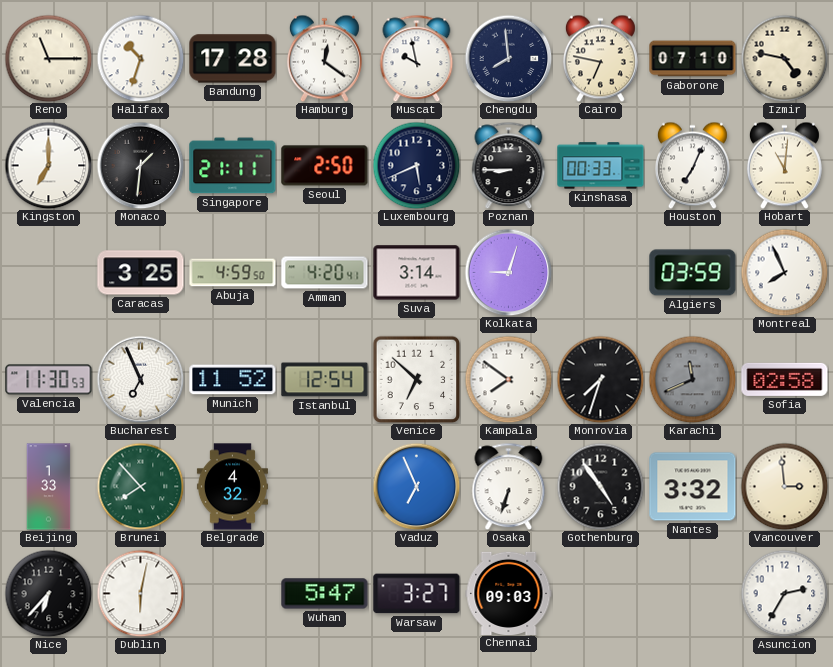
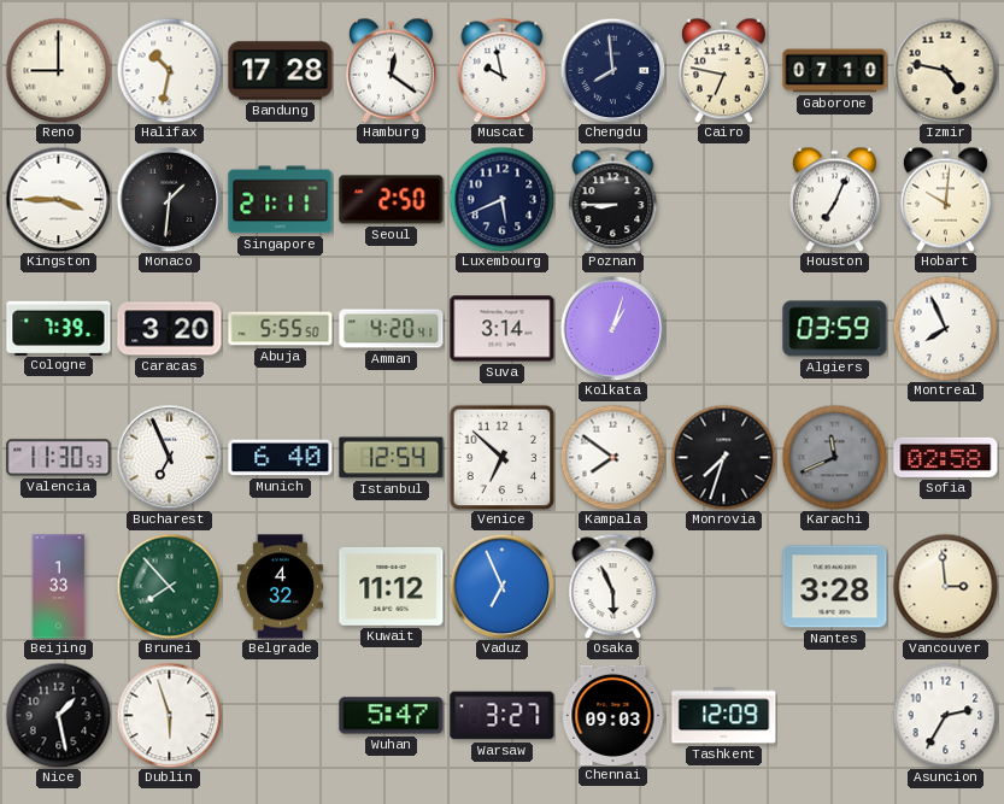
Reno: 11:15 -> 9:00 (58, 70)
Halifax: 10:33 -> 10:32 (169, 70)
Kingston: 7:00 -> 3:45 (58, 199)
Kinshasa: 00:33 -> none (601, 166)
Hobart: 11:01 -> 10:01 (945, 199)
Cologne: none -> 7:39 (59, 328)
Caracas: 3:25 -> 3:20 (170, 329)
Abuja: 4:59 -> 5:55 (281, 329)
Kolkata: 9:03 -> 1:03 (612, 328)
Munich: 11:52 -> 6:40 (281, 458)
Kuwait: none -> 11:12 (392, 586)
Osaka: 6:33 -> 5:56 (613, 586)
Gothenburg: 4:54 -> none (600, 486)
Nantes: 3:32 -> 3:28 (835, 587)
Nice: 6:37 -> 1:28 (58, 715)
Dublin: 6:02 -> 5:57 (169, 715)
Tashkent: none -> 12:09 (724, 716)
